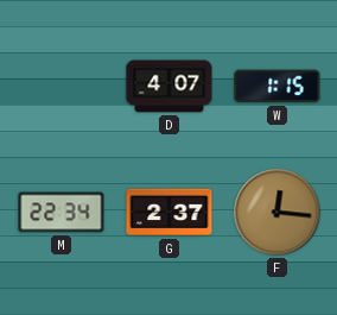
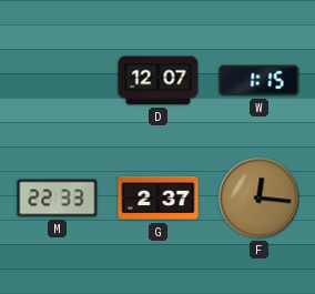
D: 4:07 -> 12:07 (159, 81)
M: 22:34 -> 22:33 (58, 199)
